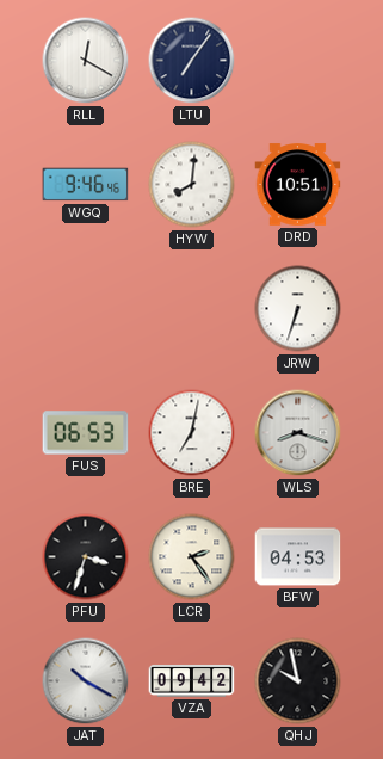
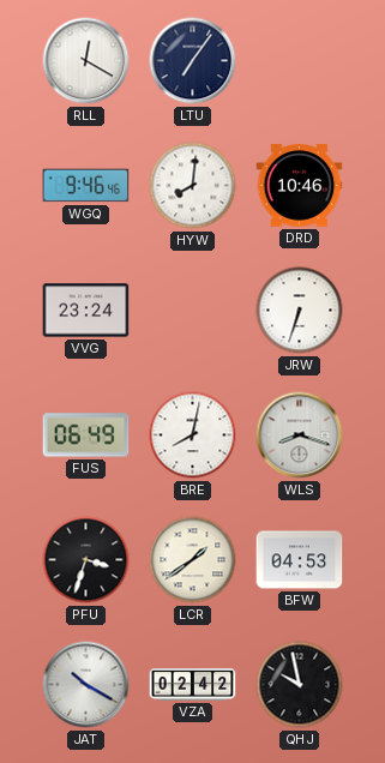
DRD: 10:51 -> 10:46 (300, 186)
VVG: none -> 23:24 (86, 311)
FUS: 06:53 -> 06:49 (86, 435)
BRE: 7:02 -> 8:02 (193, 435)
LCR: 2:24 -> 1:39 (193, 560)
VZA: 09:42 -> 02:42 (193, 685)
